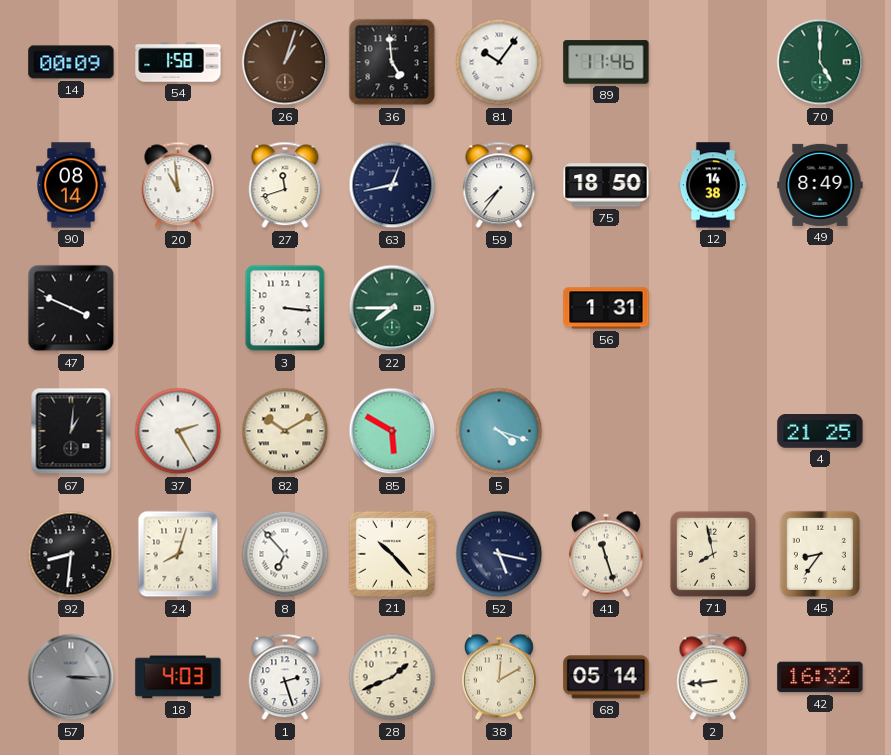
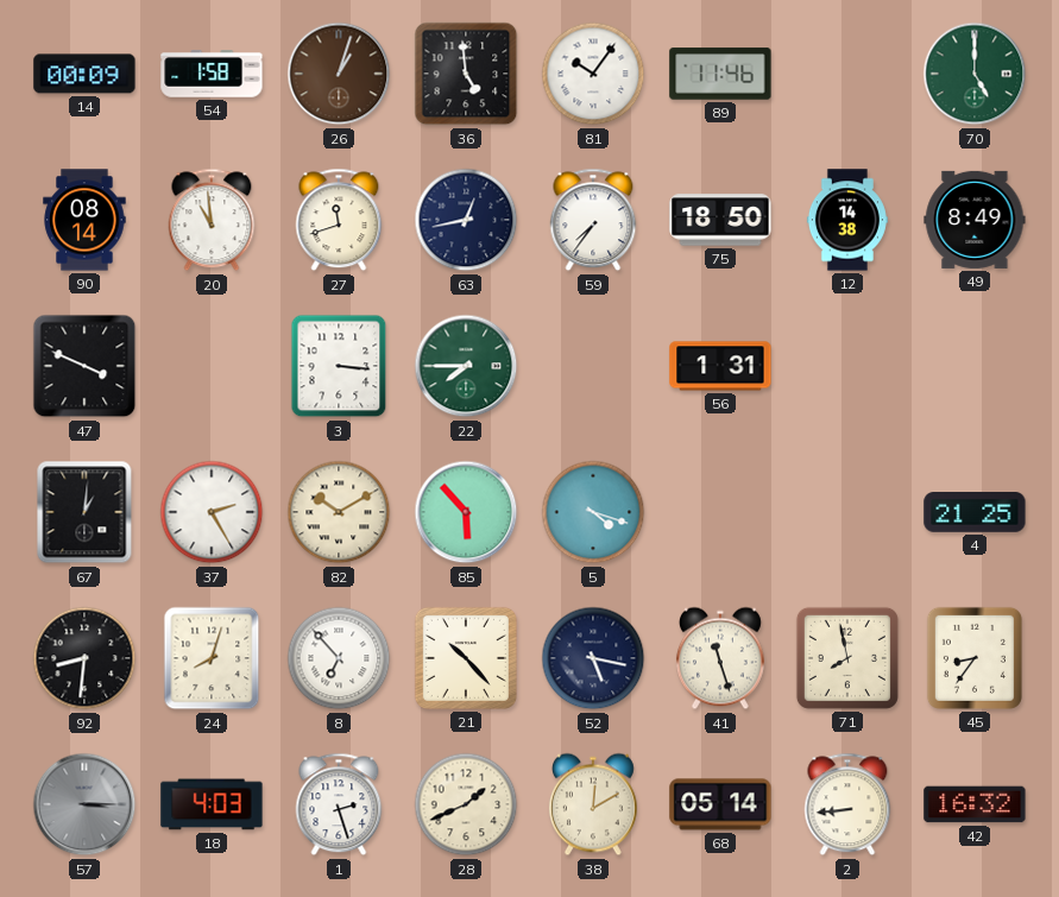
85: 5:50 -> 5:53 (466, 512)
